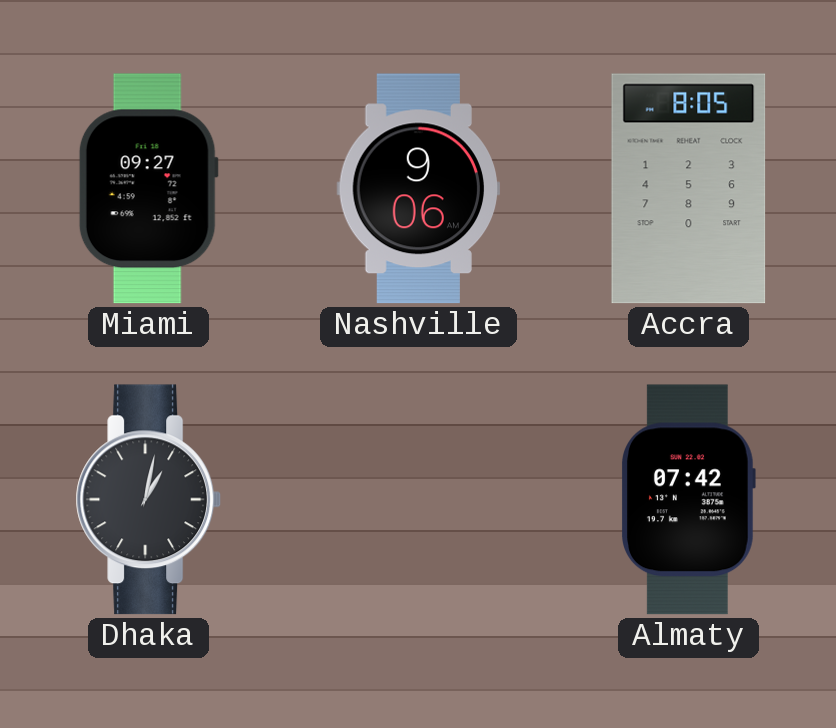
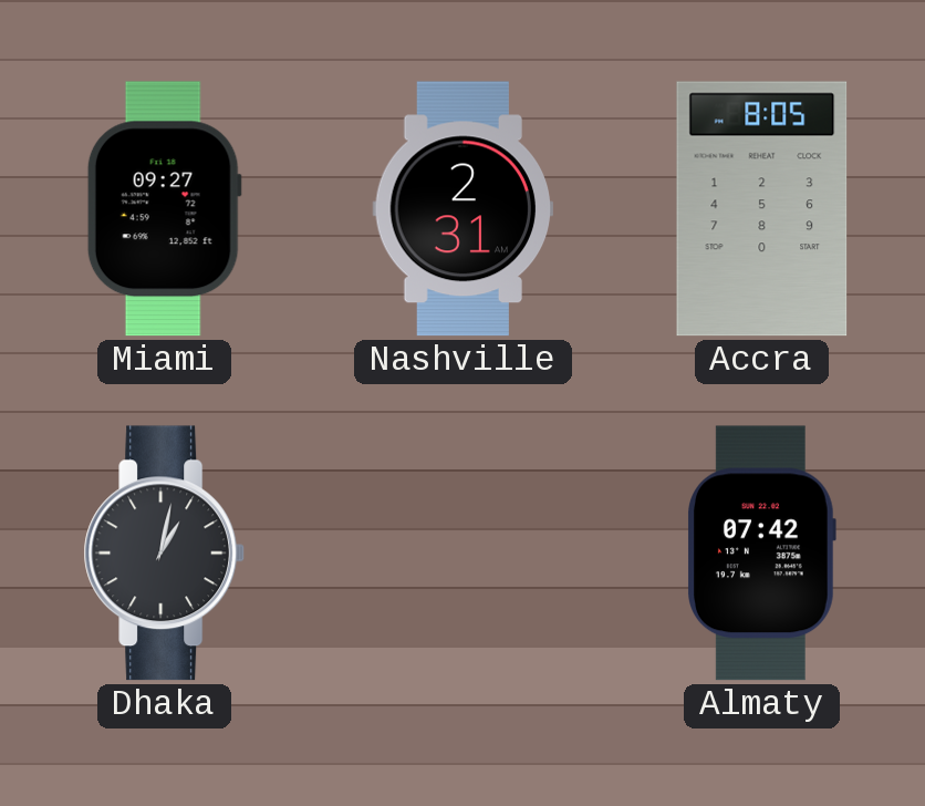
Nashville: 9:06 -> 2:31 (464, 209)
